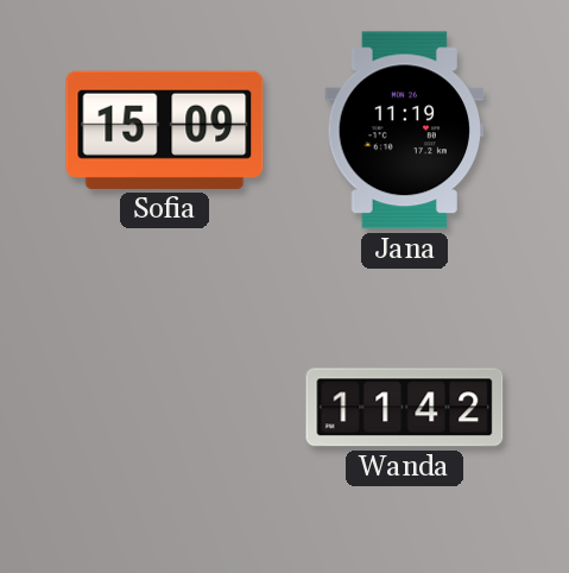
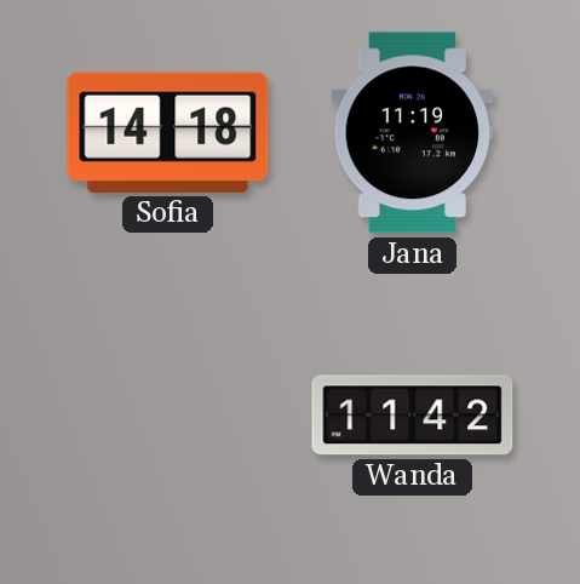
Sofia: 15:09 -> 14:18 (168, 132)
